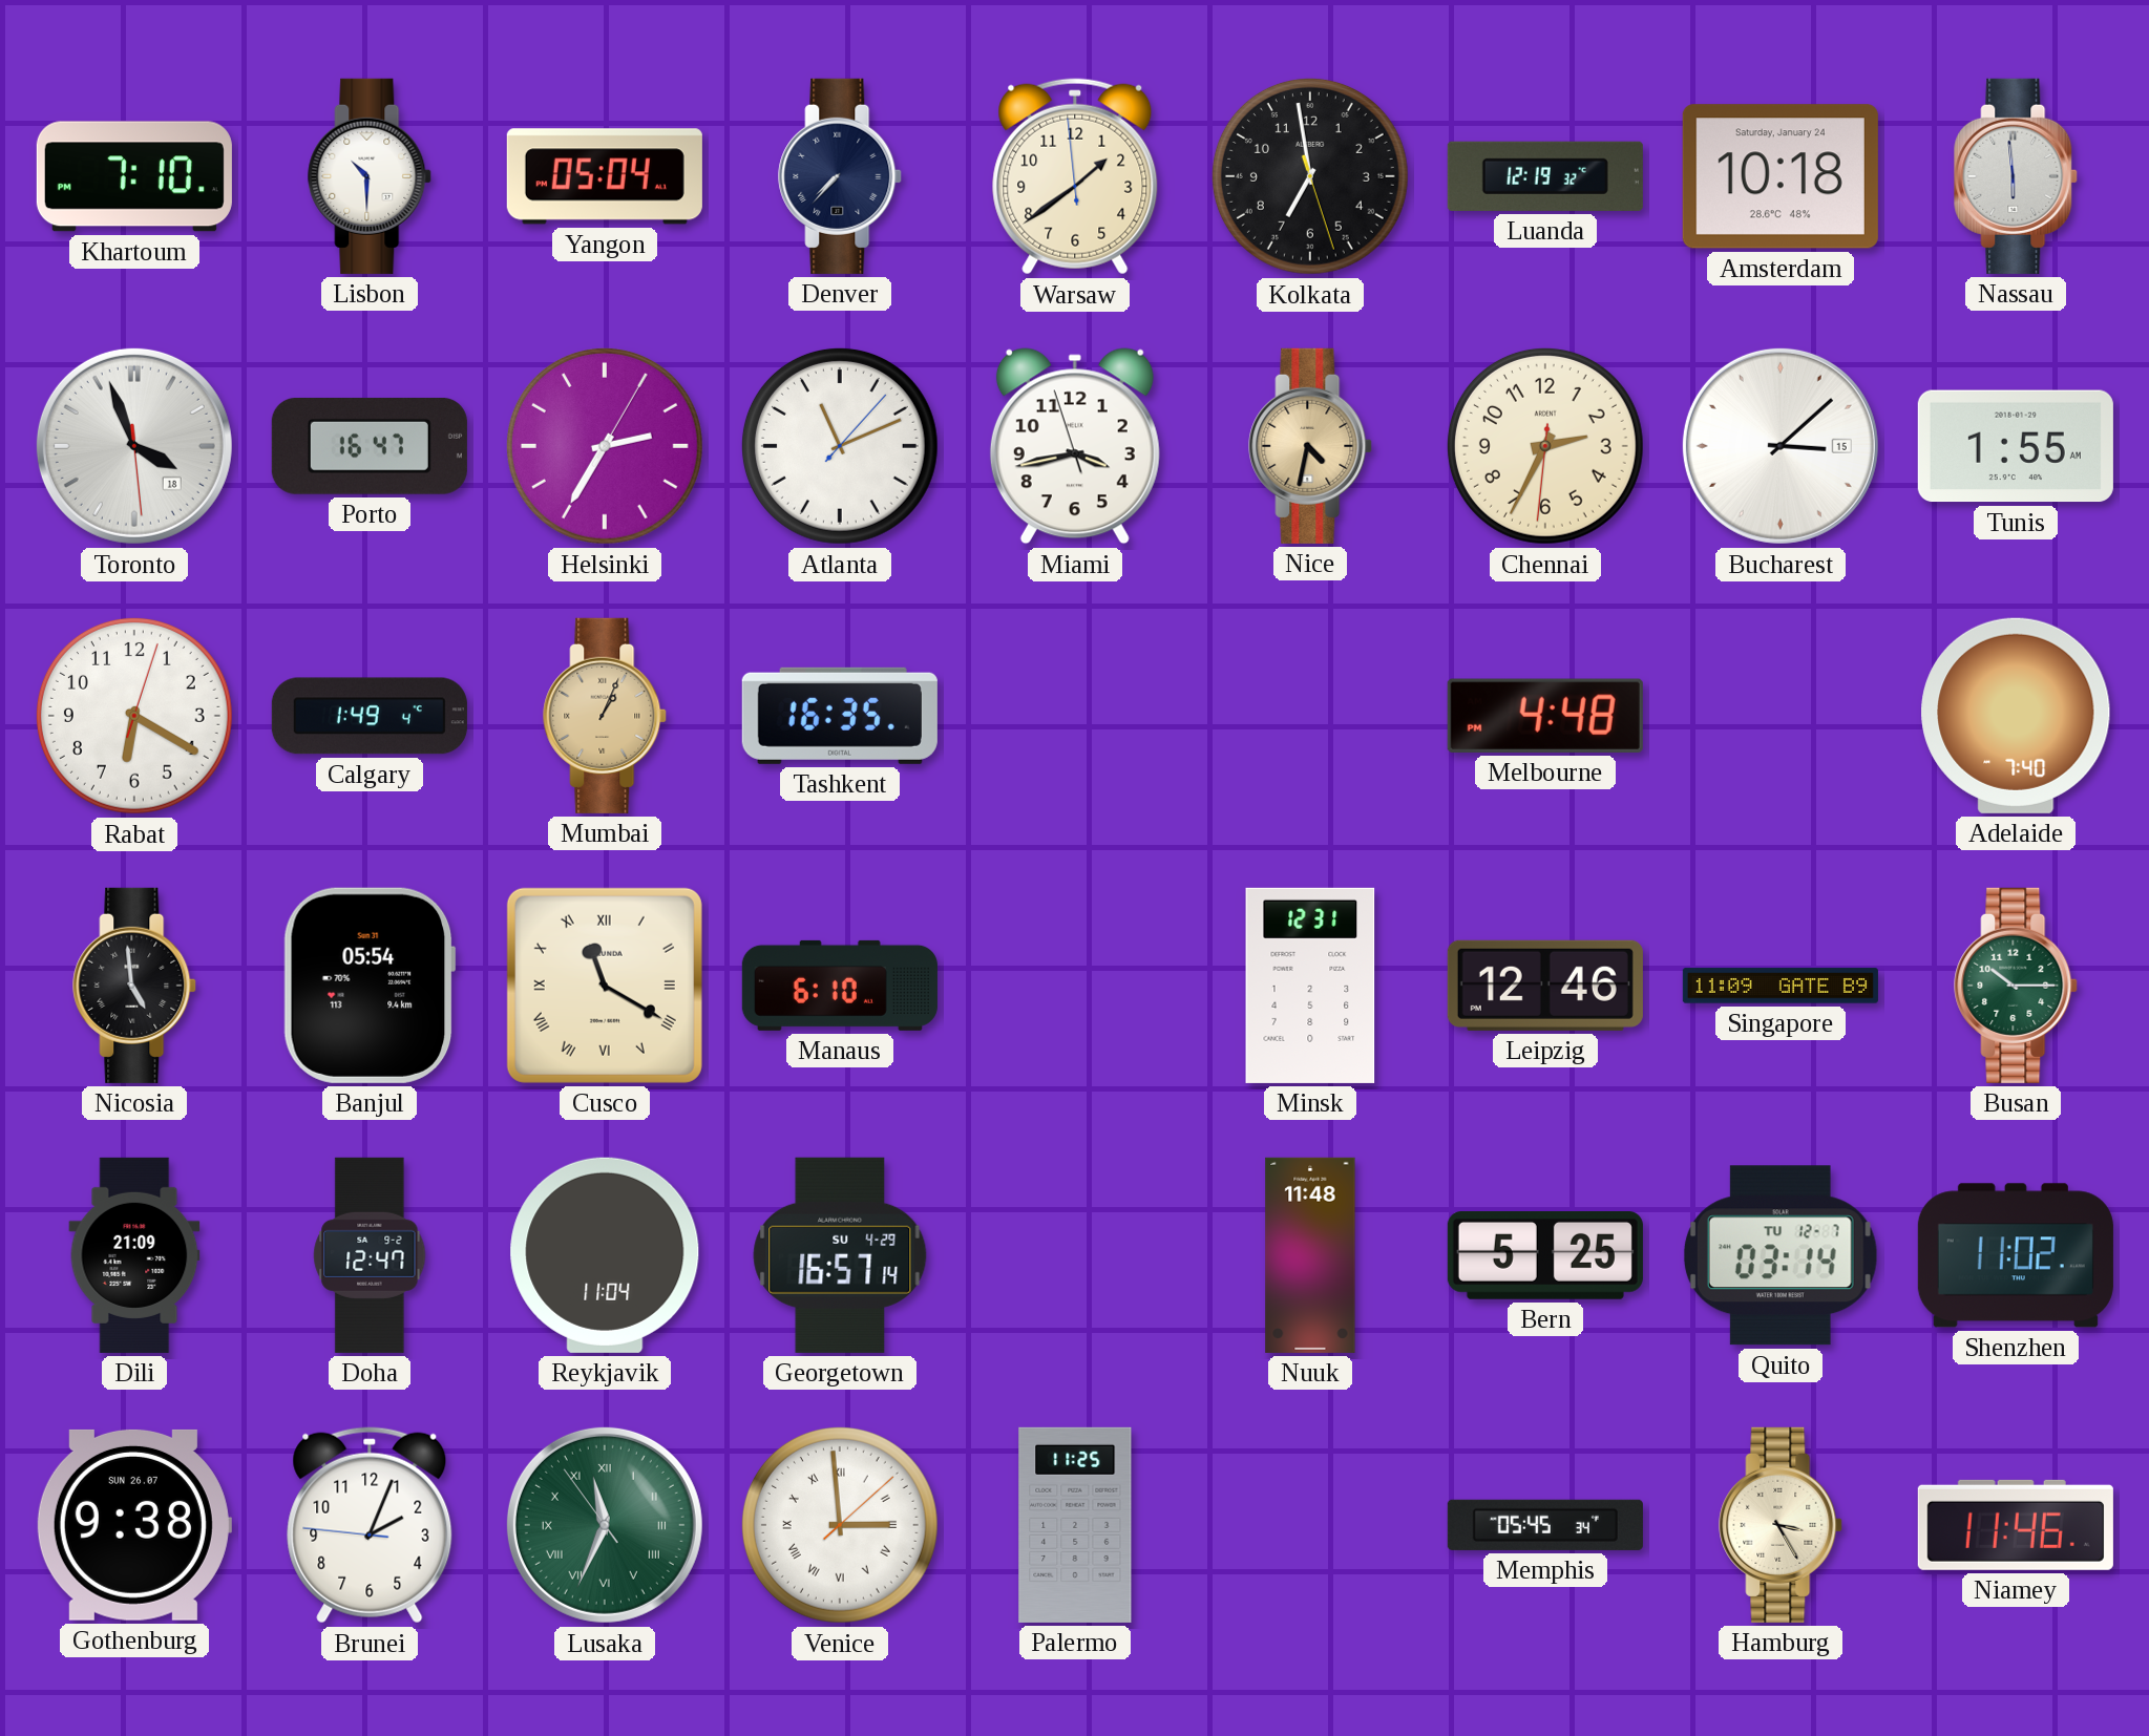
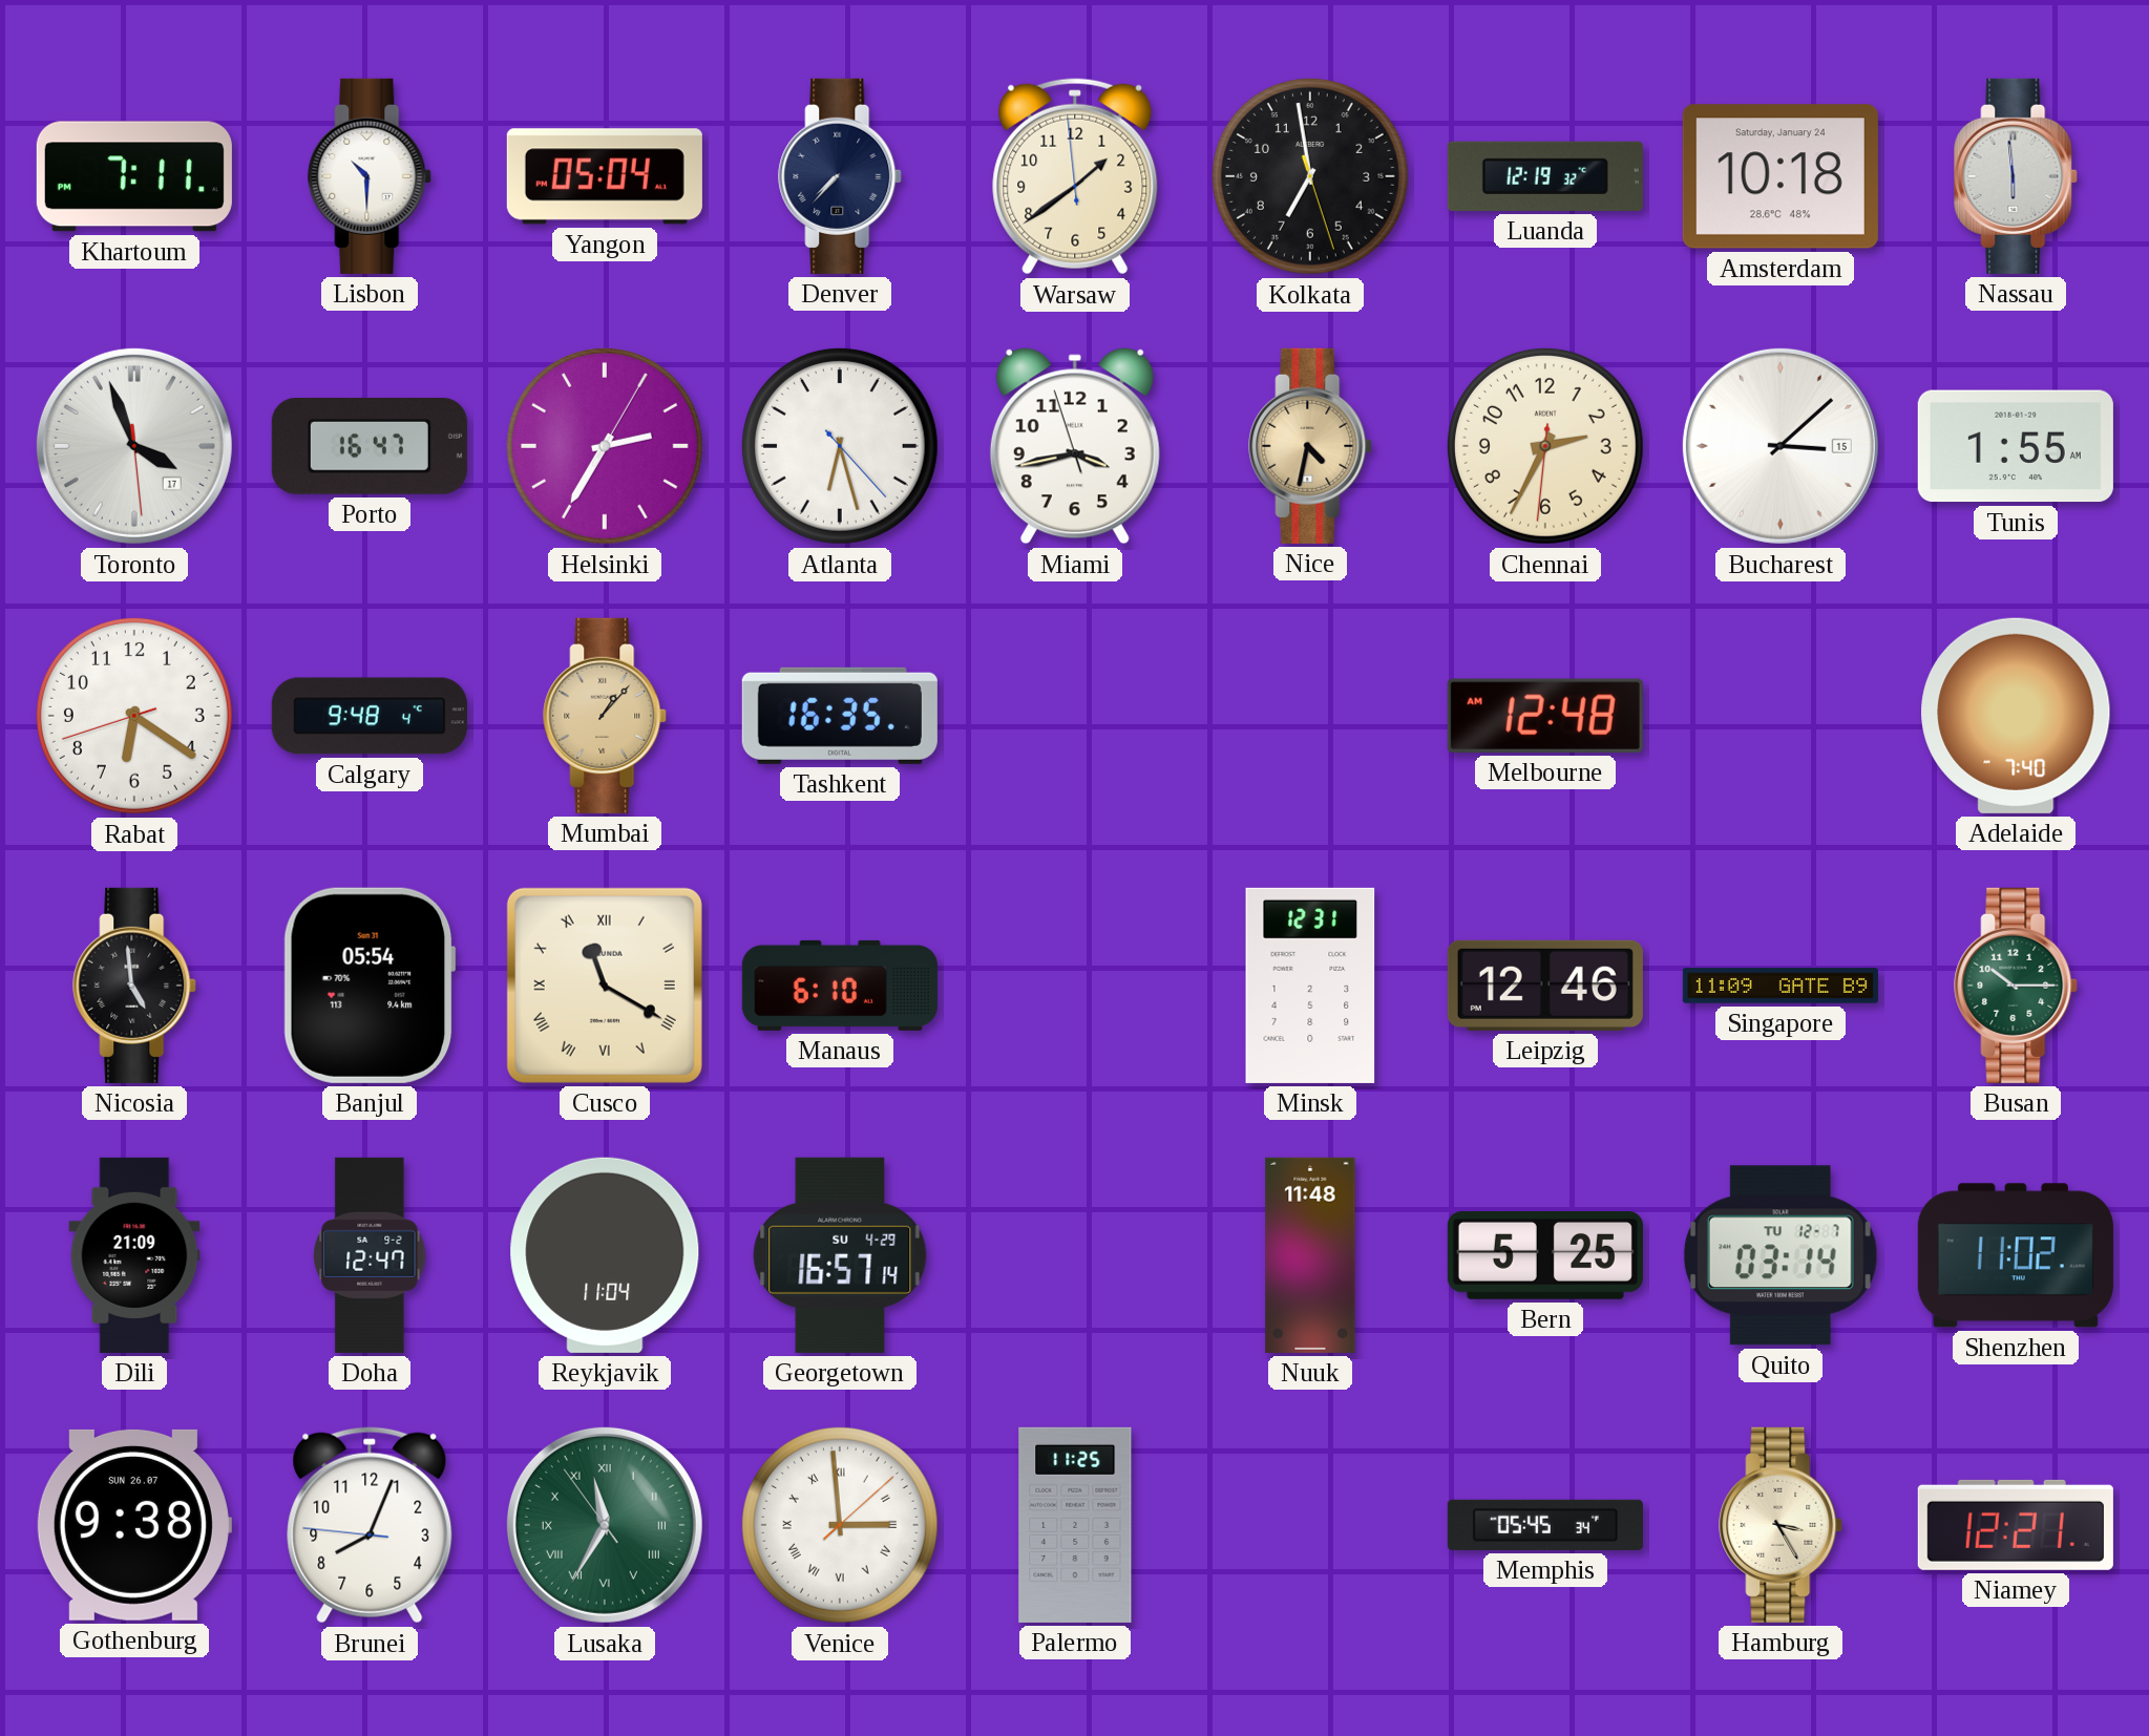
Khartoum: 7:10 -> 7:11 (134, 176)
Toronto date: 18 -> 17 (134, 446)
Atlanta: 11:11 -> 6:27 (840, 446)
Rabat: 6:20:03 -> 6:20:42 (134, 716)
Calgary: 1:49 -> 9:48 (370, 716)
Mumbai: 1:04 -> 1:07 (606, 716)
Melbourne: 4:48 -> 12:48 (1545, 716)
Brunei: 2:03 -> 8:03 (370, 1525)
Lusaka: 11:33 -> 11:34 (605, 1525)
Niamey: 11:46 -> 12:21 (2016, 1525)
